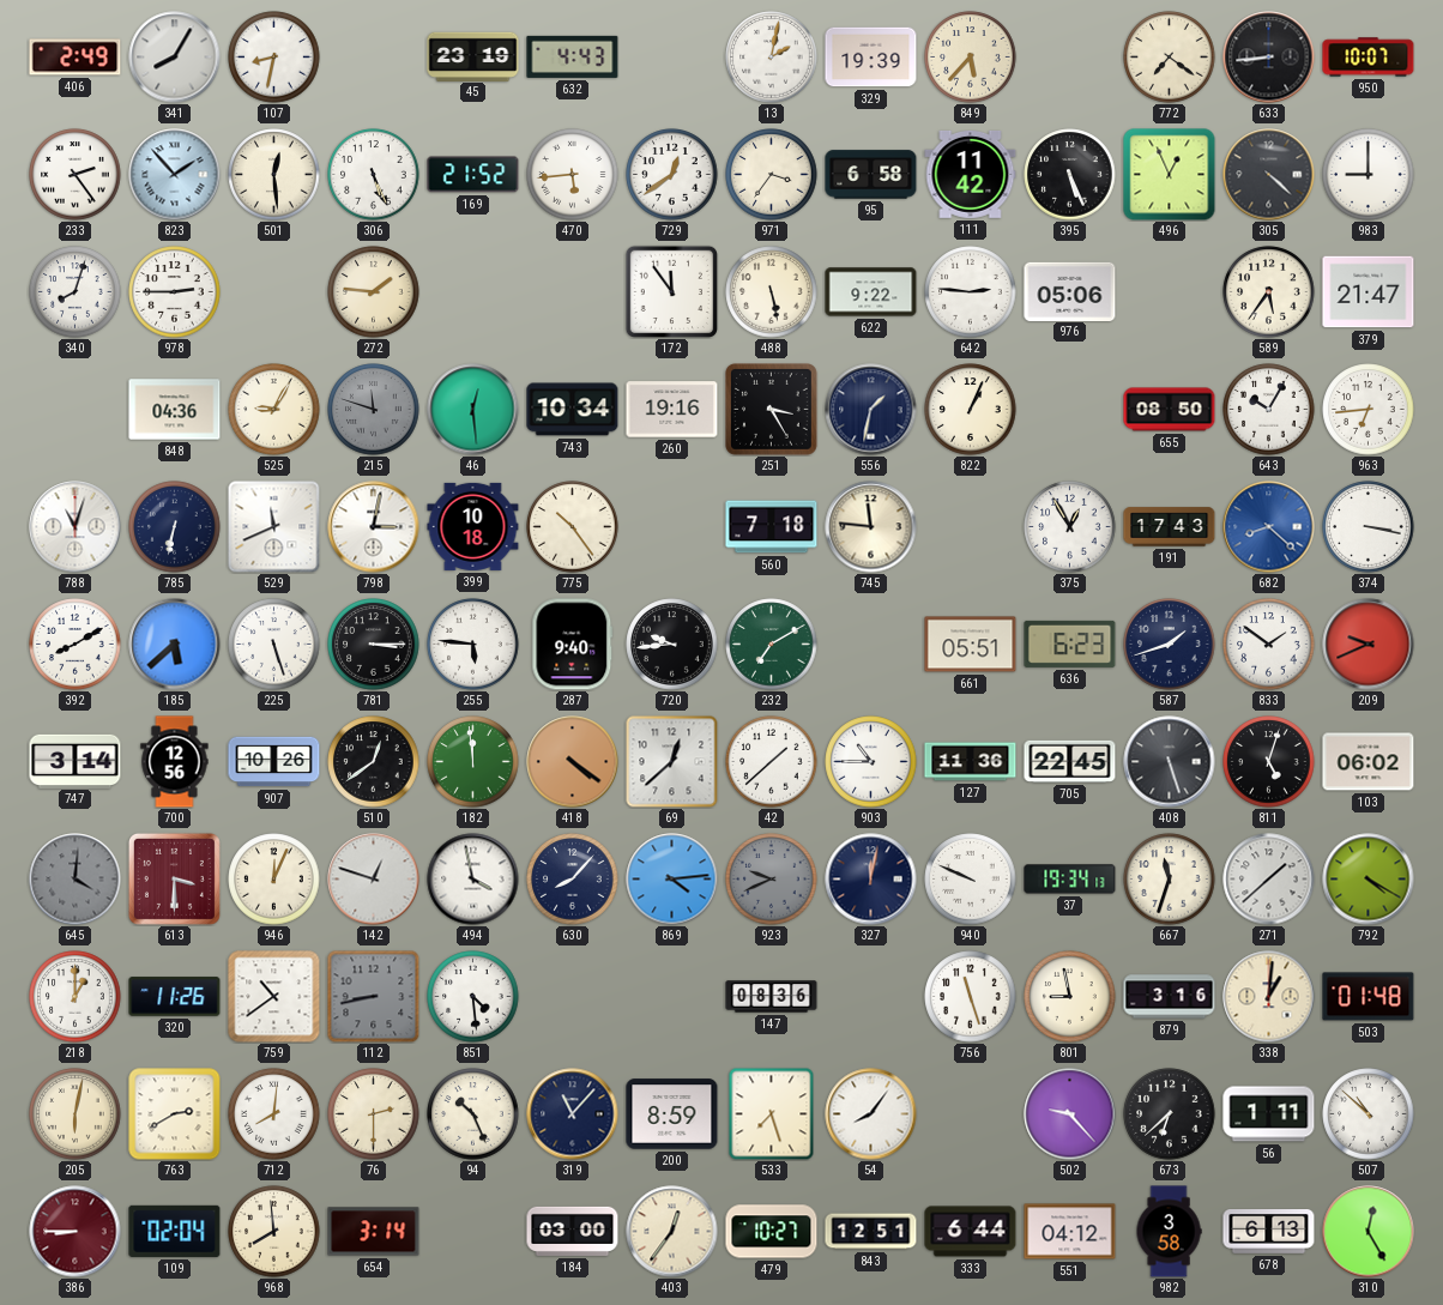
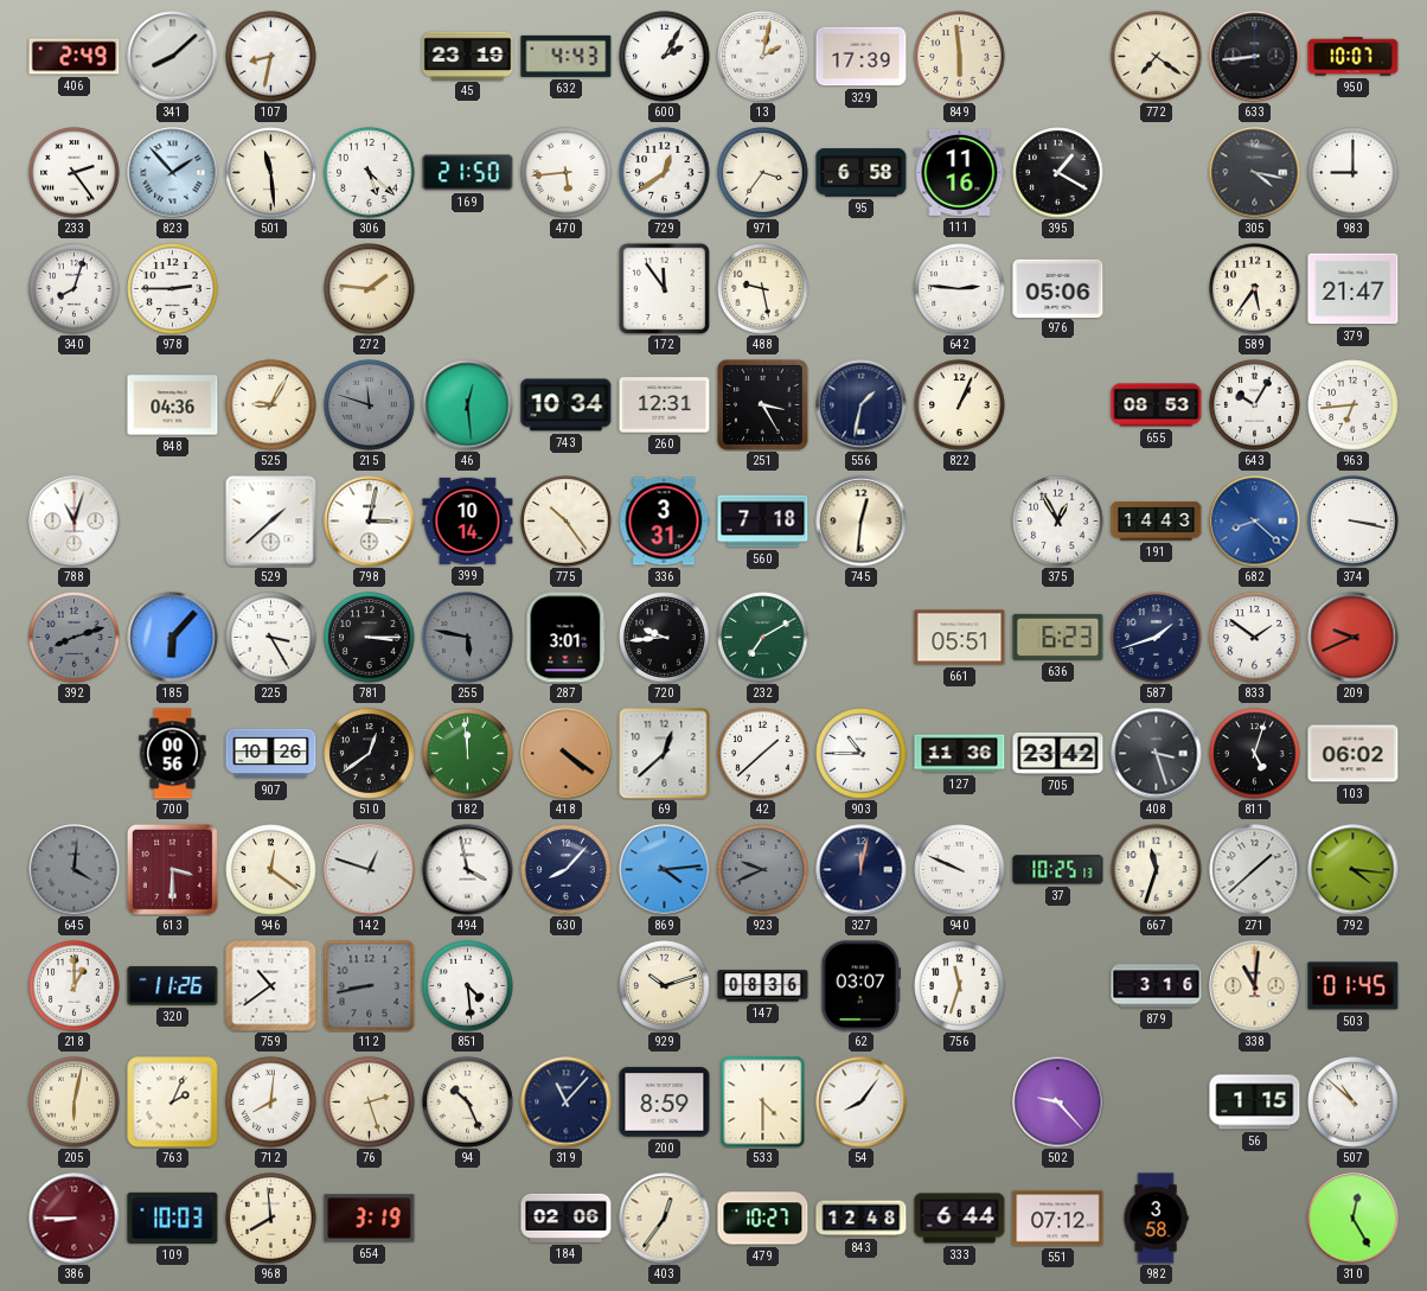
341: 8:05 -> 8:08 (173, 57)
600: none -> 2:05 (665, 57)
329: 19:39 -> 17:39 (862, 57)
849: 5:37 -> 5:59 (960, 57)
501: 12:29 -> 11:29 (271, 173)
306: 5:26 -> 5:22 (370, 173)
169: 21:52 -> 21:50 (468, 173)
111: 11:42 -> 11:16 (960, 172)
395: 5:26 -> 1:20 (1058, 173)
496: 12:56 -> none (1170, 175)
305: 4:22 -> 4:17 (1255, 173)
488: 5:28 -> 9:28 (763, 289)
622: 9:22 -> none (871, 292)
260: 19:16 -> 12:31 (665, 405)
655: 08:50 -> 08:53 (1157, 405)
785: 6:32 -> none (175, 527)
529: 11:41 -> 1:38 (271, 522)
399: 10:18 -> 10:14 (468, 520)
336: none -> 3:31 (664, 522)
745: 11:46 -> 12:31 (862, 522)
191: 17:43 -> 14:43 (1157, 522)
392: 8:10 -> 8:12 (75, 638)
392 dial: white -> grey (75, 638)
185: 5:38 -> 6:07 (173, 638)
225: 5:27 -> 3:25 (271, 638)
255: 5:46 -> 5:47 (468, 638)
255 dial: white -> grey (468, 638)
287: 9:40 -> 3:01 (567, 638)
747: 3:14 -> none (76, 761)
700: 12:56 -> 00:56 (173, 754)
705: 22:45 -> 23:42 (1058, 753)
408: 5:27 -> 3:27 (1157, 754)
946: 12:04 -> 12:21 (271, 870)
37: 19:34 -> 10:25 (1058, 870)
792: 4:20 -> 4:16 (1354, 870)
929: none -> 10:12 (665, 986)
62: none -> 03:07 (862, 986)
756: 11:27 -> 11:33 (960, 986)
801: 8:58 -> none (1070, 997)
338: 1:01 -> 11:01 (1255, 986)
503: 01:48 -> 01:45 (1354, 986)
763: 2:40 -> 2:04 (173, 1103)
76: 2:30 -> 2:27 (370, 1103)
533: 7:27 -> 4:30 (763, 1101)
673: 6:38 -> none (1170, 1114)
56: 1:11 -> 1:15 (1255, 1103)
109: 02:04 -> 10:03 (173, 1217)
654: 3:14 -> 3:19 (370, 1219)
184: 03:00 -> 02:06 (567, 1217)
843: 12:51 -> 12:48 (862, 1219)
551: 04:12 -> 07:12 (1058, 1219)
678: 6:13 -> none (1269, 1232)
